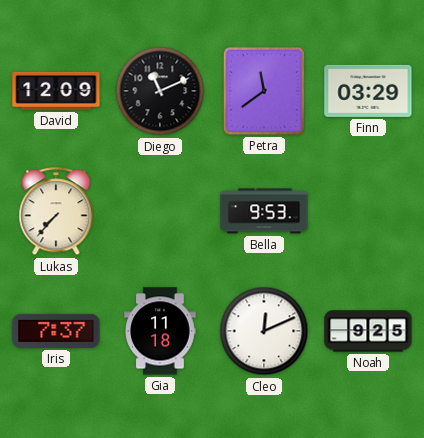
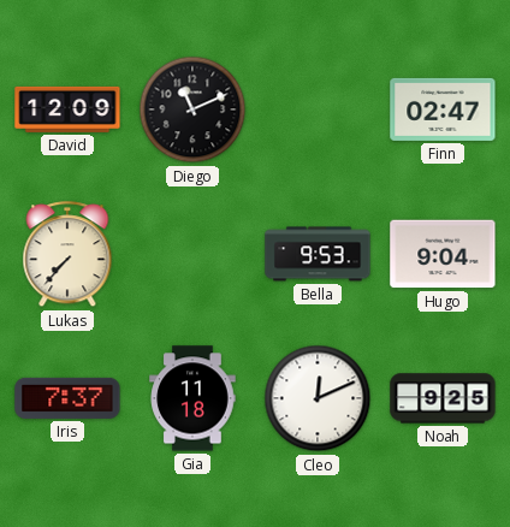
Petra: 11:39 -> none (264, 91)
Finn: 03:29 -> 02:47 (443, 109)
Hugo: none -> 9:04 (443, 254)
